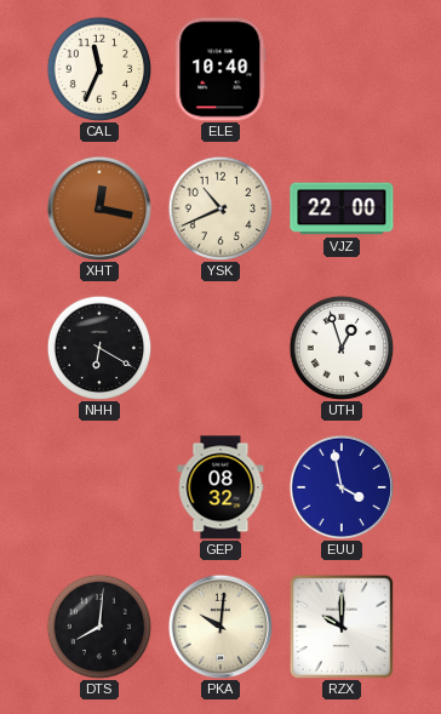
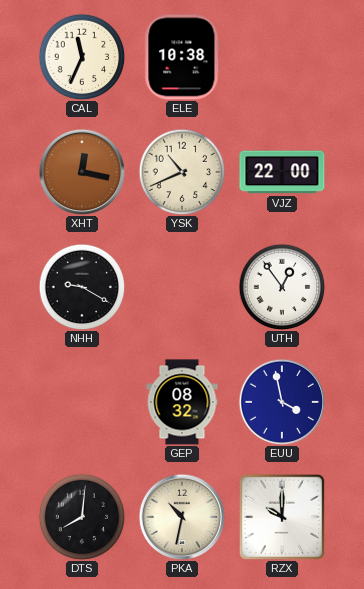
ELE: 10:40 -> 10:38 (182, 57)
NHH: 6:20 -> 9:20 (82, 287)
UTH: 12:57 -> 12:54 (282, 287)
PKA: 10:01 -> 10:32 (181, 516)
